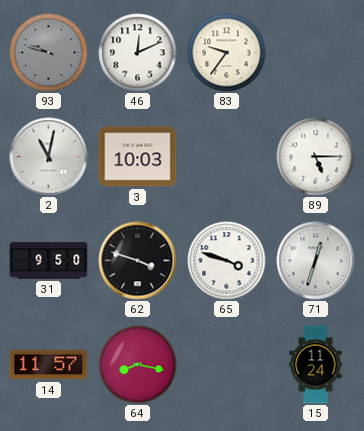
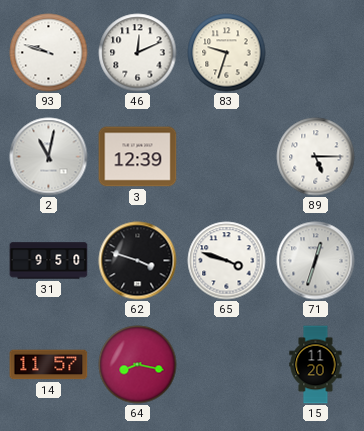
93 dial: grey -> white (49, 53)
83: 9:36 -> 9:33 (227, 53)
3: 10:03 -> 12:39 (138, 157)
15: 11:24 -> 11:20 (316, 365)
